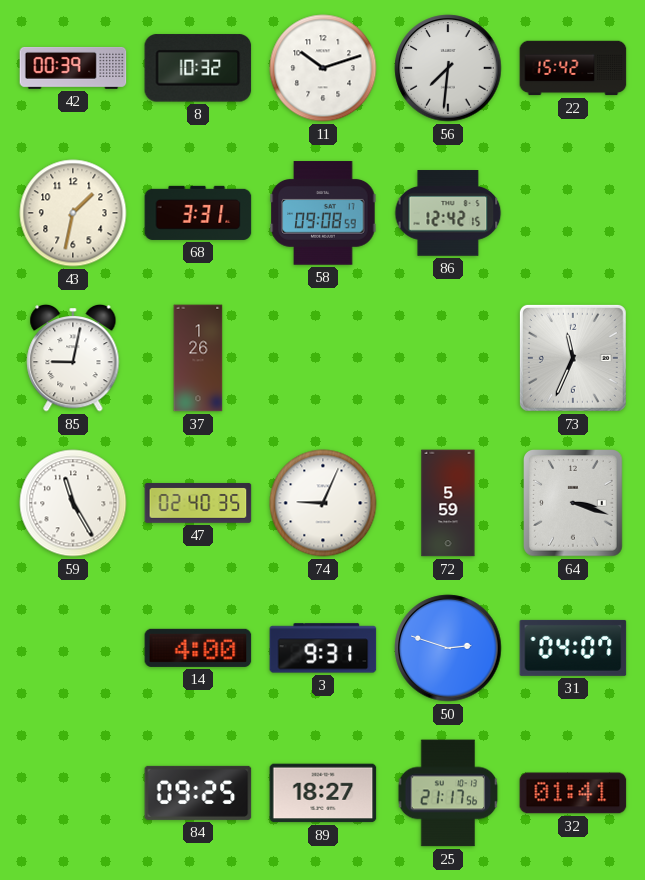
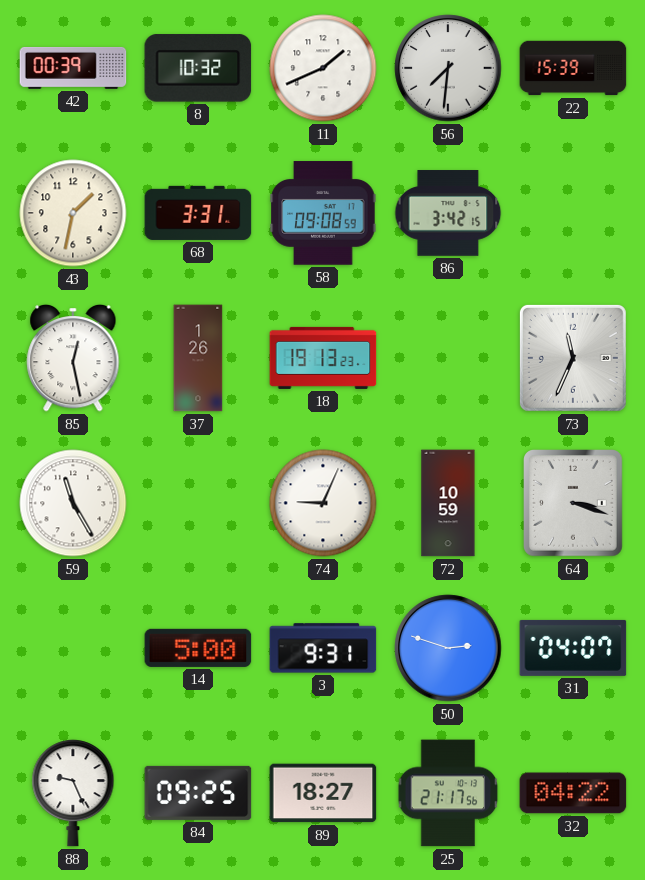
11: 10:12 -> 1:41 (323, 68)
22: 15:42 -> 15:39 (573, 68)
86: 12:42 -> 3:42 (448, 213)
85: 9:02 -> 12:28 (73, 358)
18: none -> 19:13 (323, 358)
47: 02:40 -> none (198, 503)
72: 5:59 -> 10:59 (448, 503)
14: 4:00 -> 5:00 (198, 648)
88: none -> 9:26 (73, 794)
32: 01:41 -> 04:22 (573, 793)
